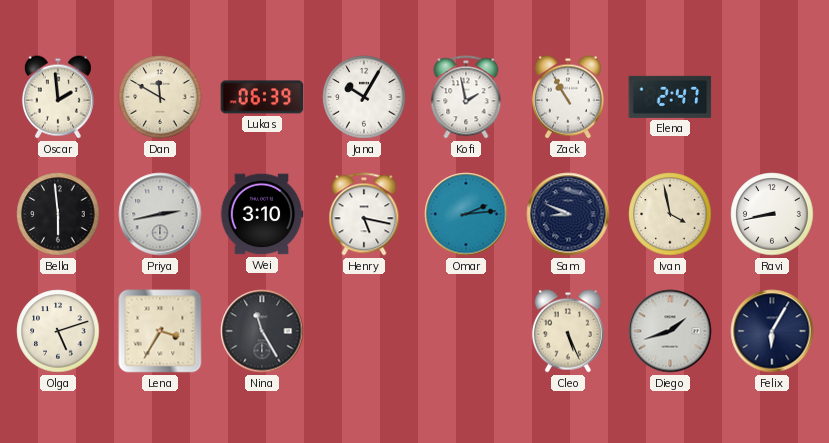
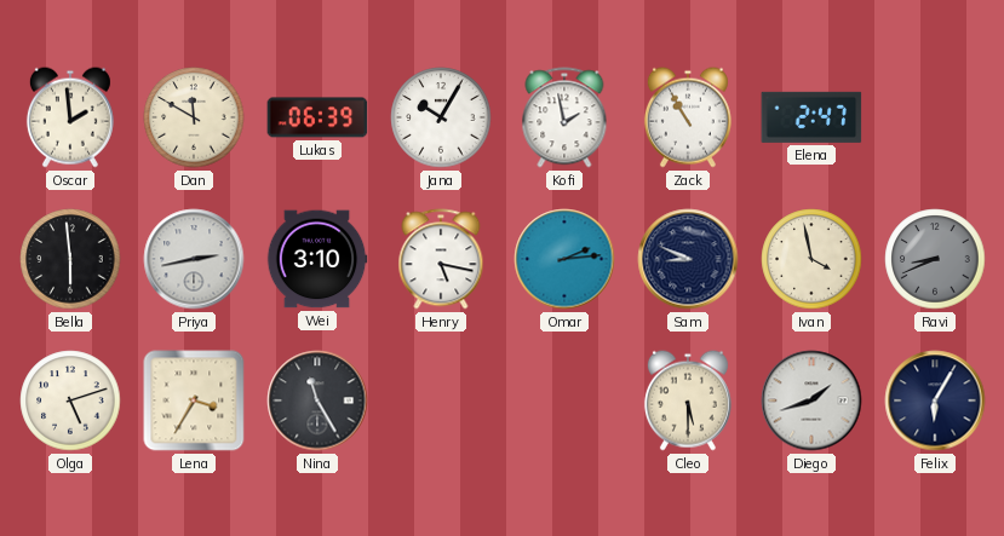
Ravi: 8:43 -> 8:41 (935, 259)
Ravi dial: white -> grey (935, 259)
Cleo: 5:26 -> 5:30 (688, 400)
